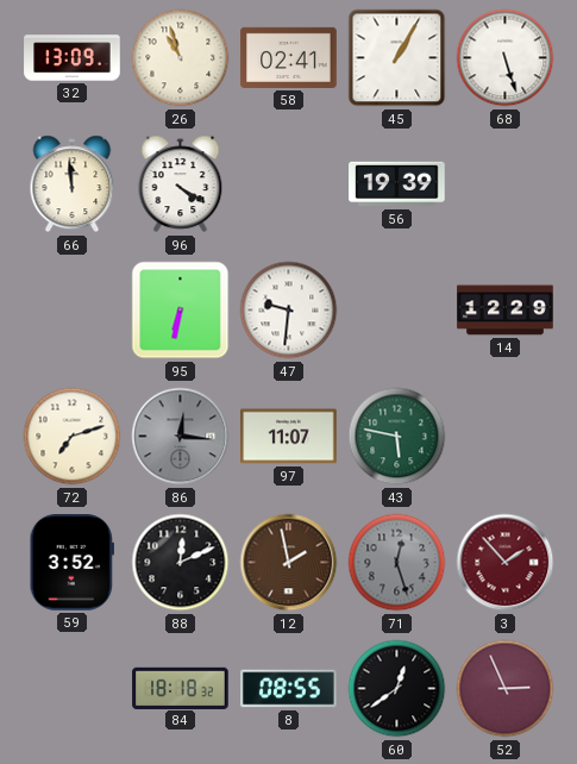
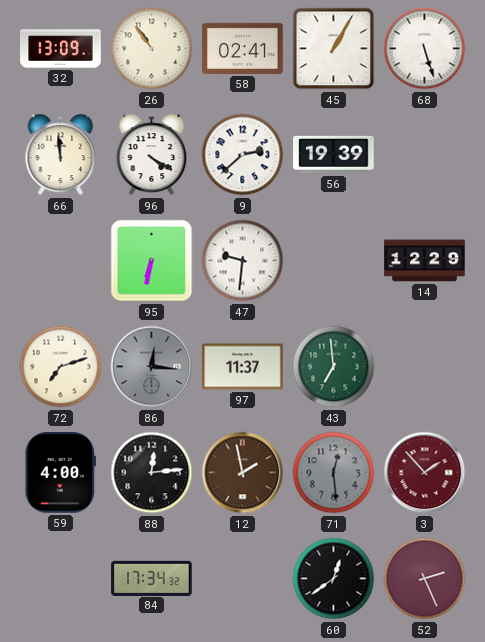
26: 10:57 -> 10:54 (152, 49)
9: none -> 2:38 (243, 155)
97: 11:07 -> 11:37 (243, 367)
43: 5:47 -> 6:59 (334, 367)
59: 3:52 -> 4:00 (60, 473)
88: 12:11 -> 12:14 (152, 473)
71: 12:27 -> 12:29 (334, 473)
84: 18:18 -> 17:34 (152, 578)
8: 08:55 -> none (289, 689)
52: 2:56 -> 2:26 (425, 579)
